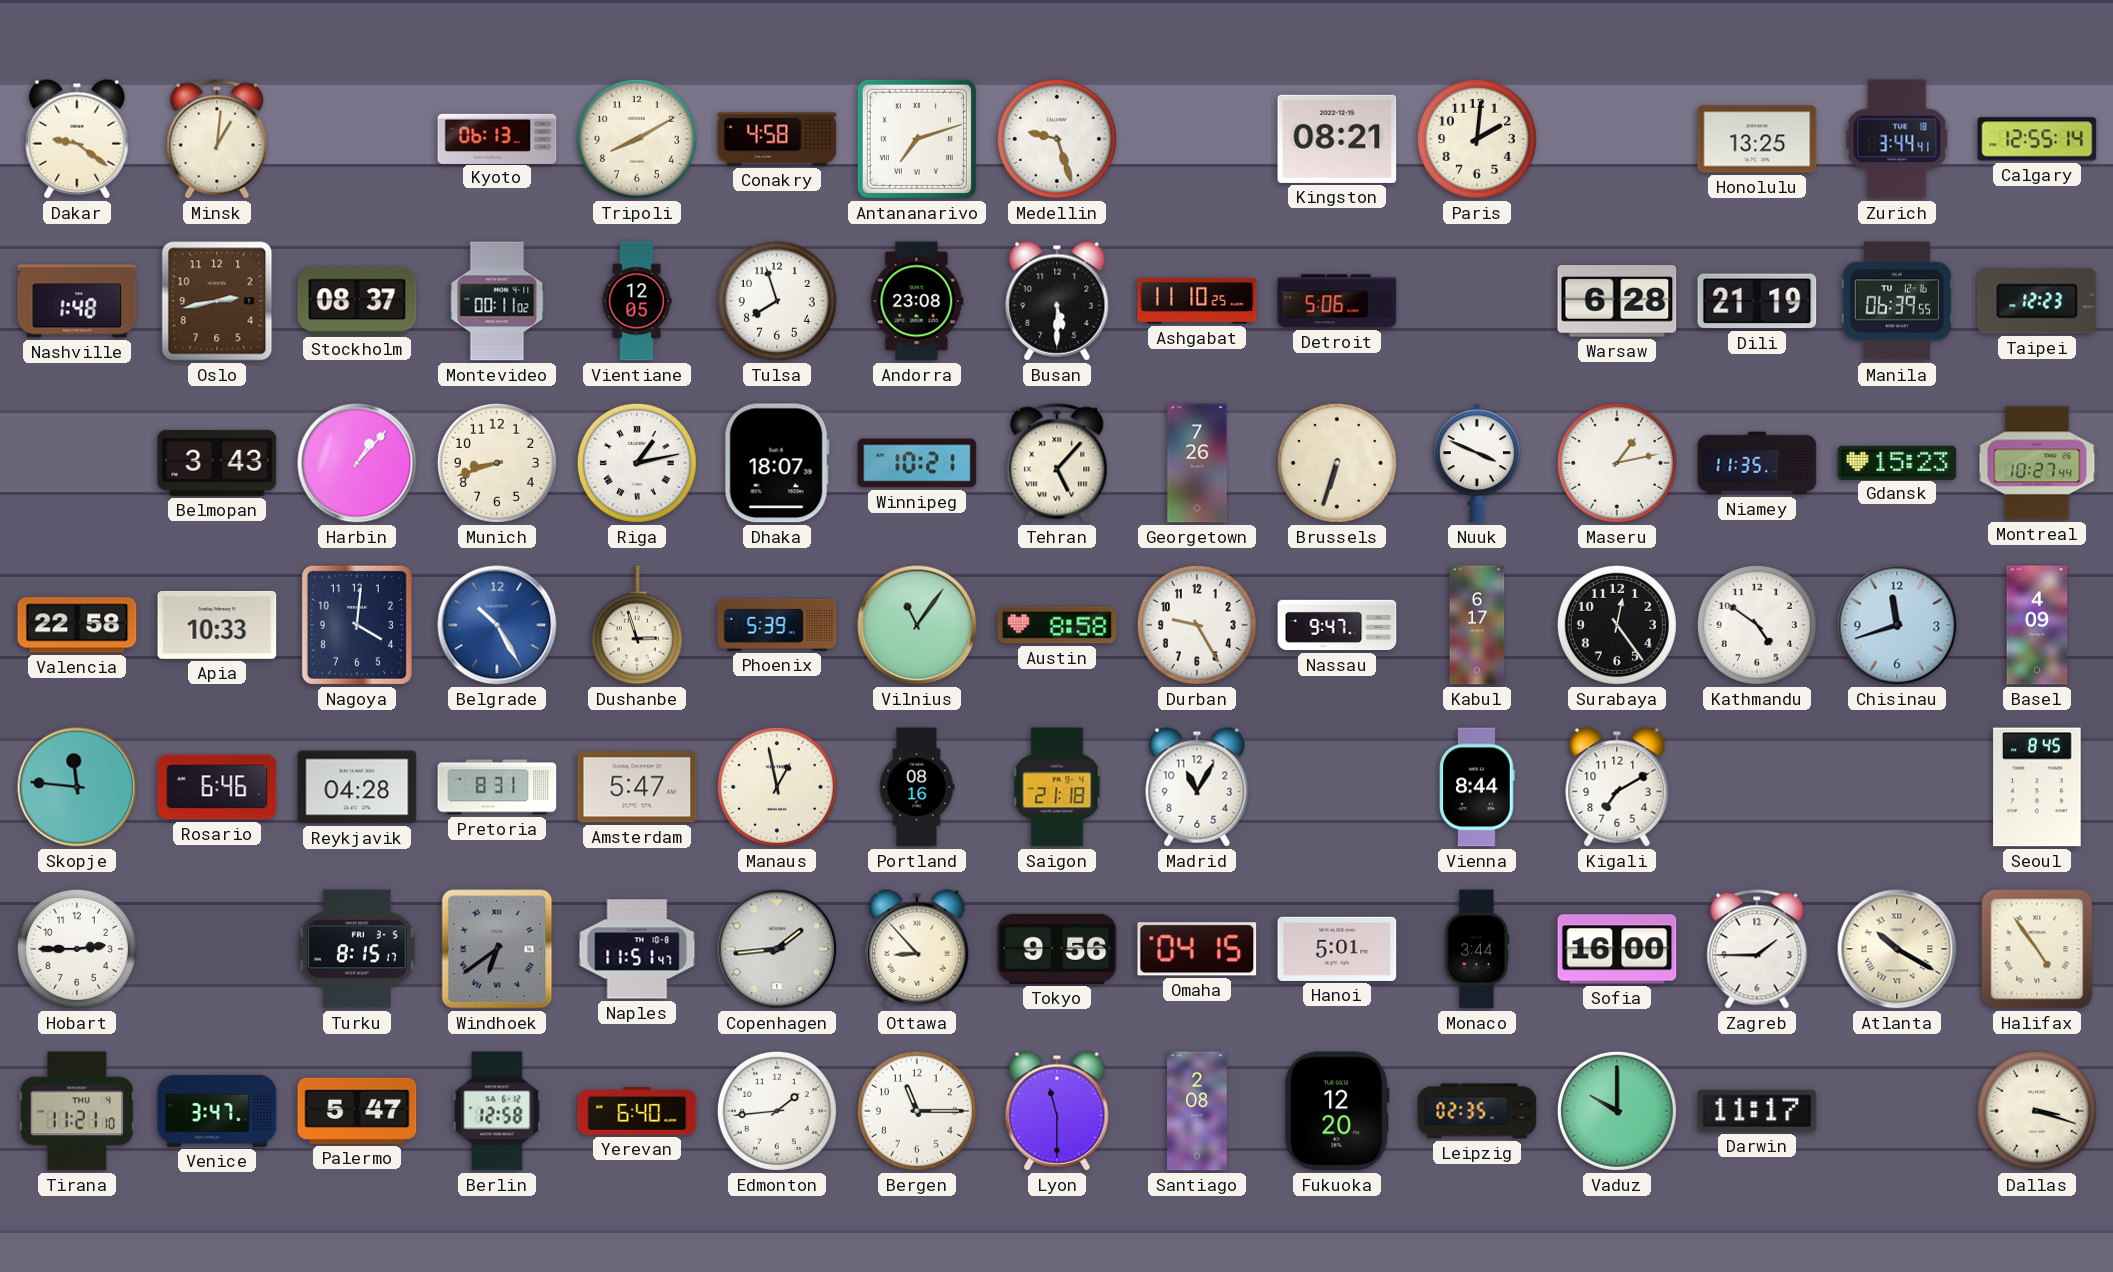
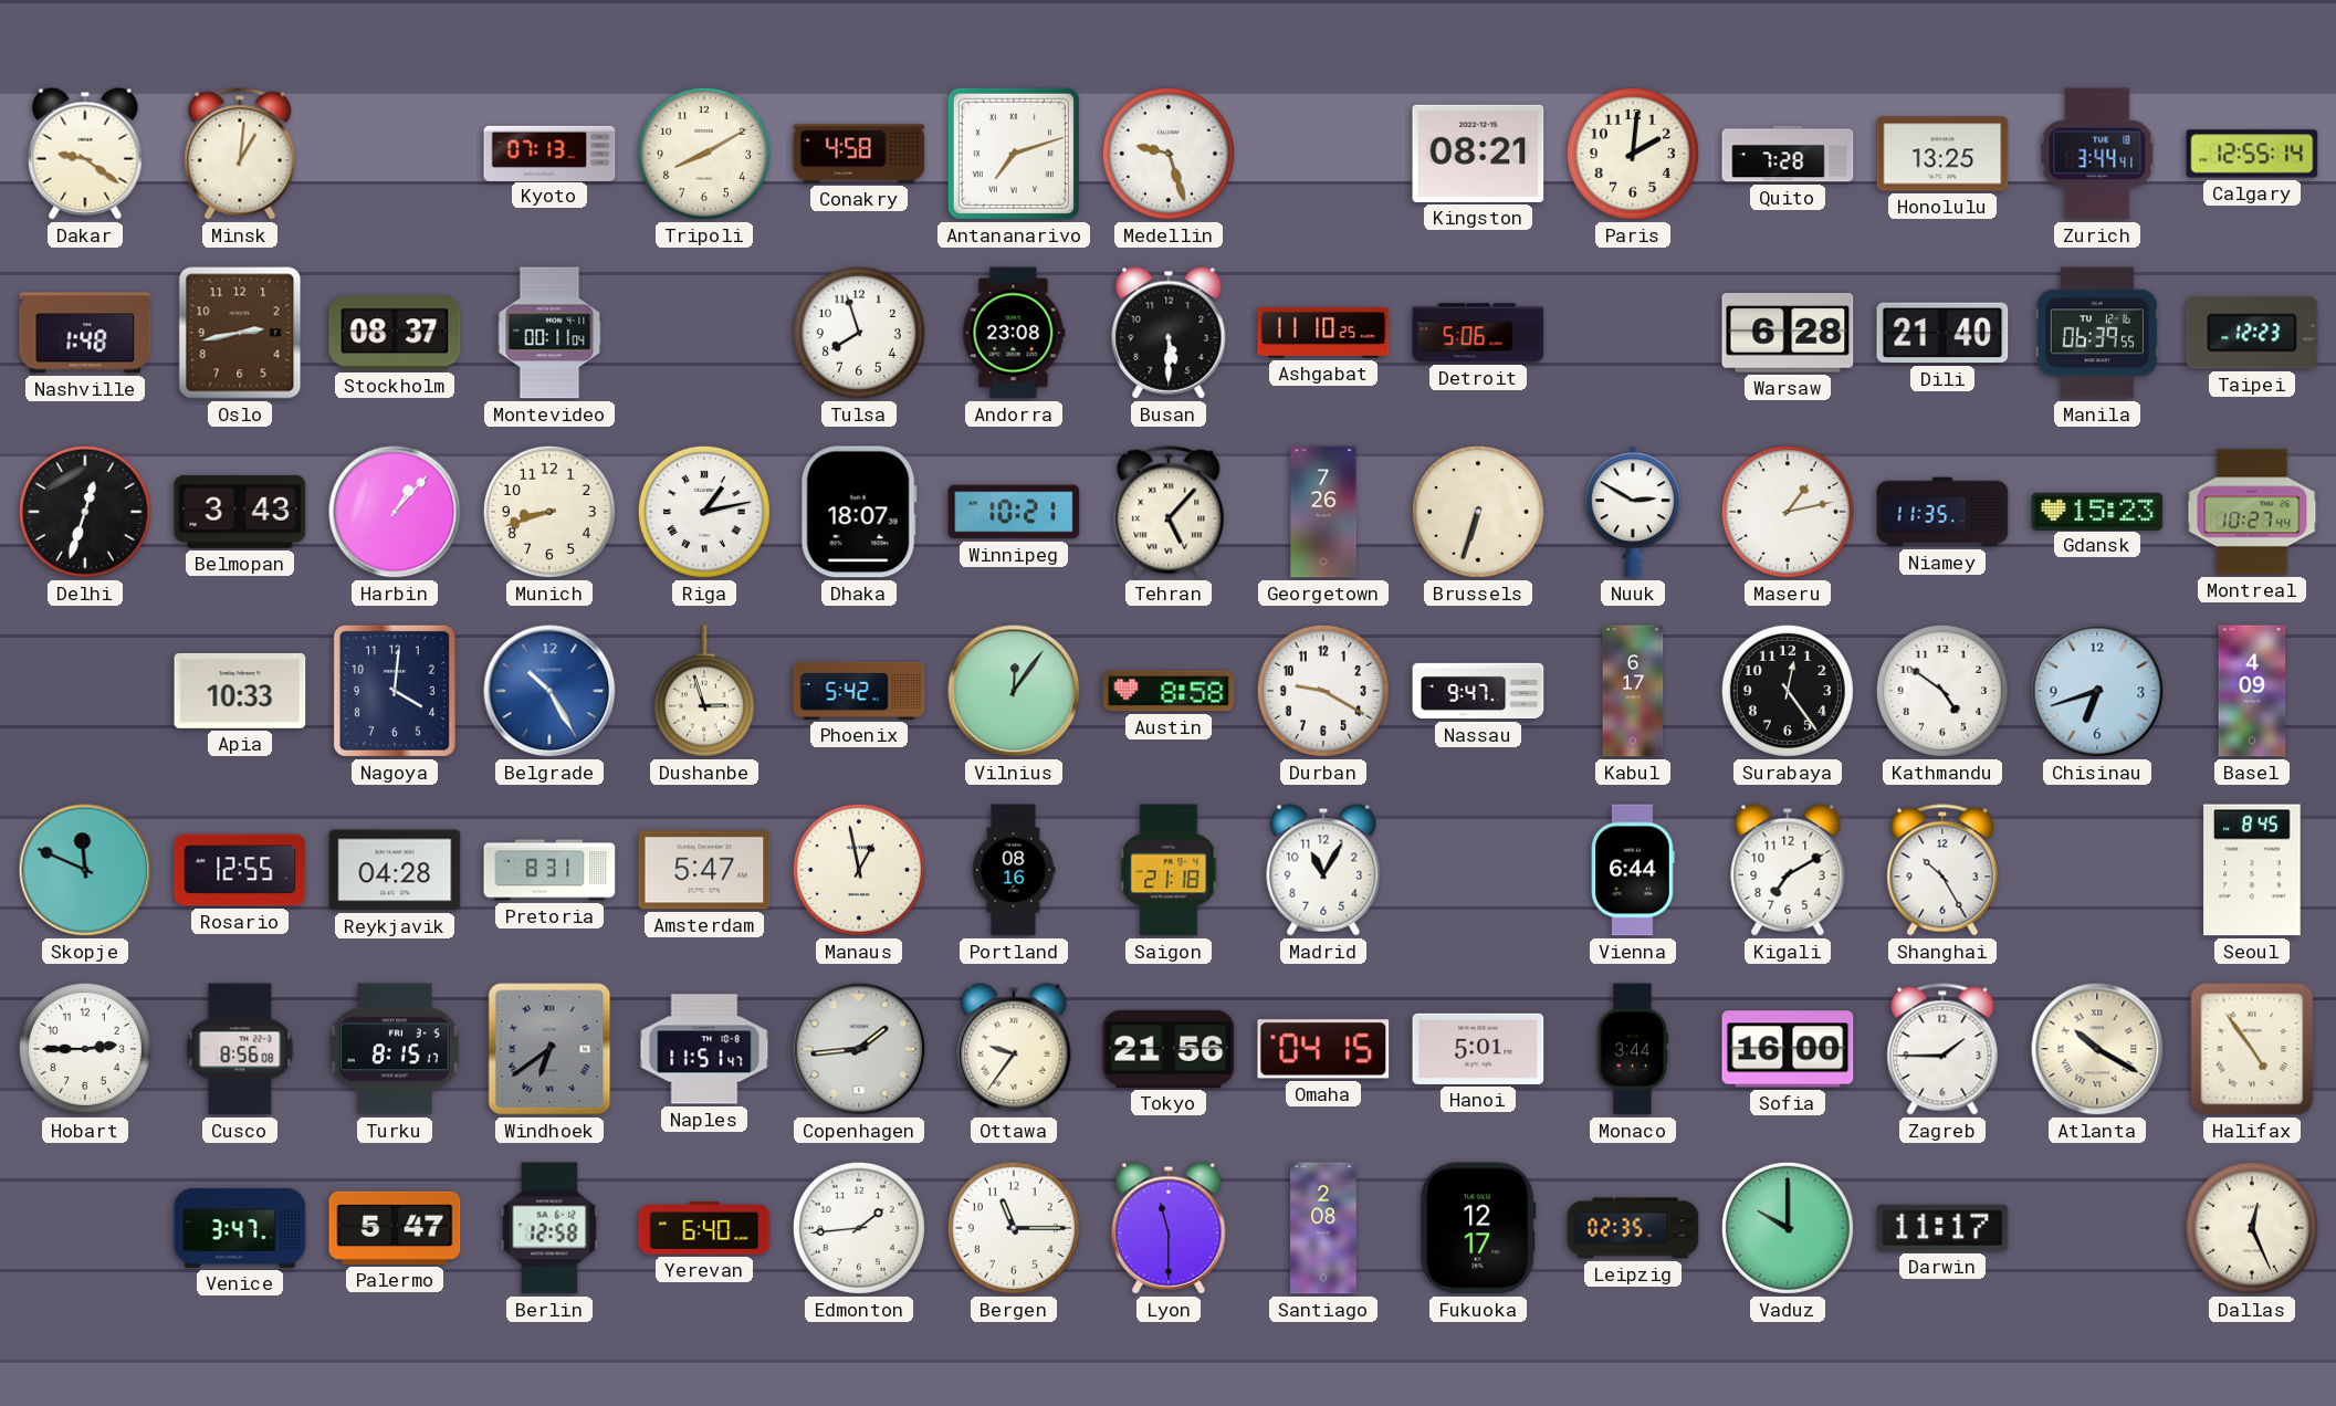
Kyoto: 06:13 -> 07:13 (549, 153)
Quito: none -> 7:28 (1788, 154)
Montevideo: 00:11:02 -> 00:11:04 (549, 333)
Vientiane: 12:05 -> none (637, 301)
Dili: 21:19 -> 21:40 (1942, 333)
Delhi: none -> 12:33 (85, 512)
Nuuk: 3:49 -> 2:50 (1633, 512)
Valencia: 22:58 -> none (77, 625)
Phoenix: 5:39 -> 5:42 (859, 691)
Vilnius: 11:06 -> 12:06 (1014, 691)
Durban: 9:25 -> 9:20 (1323, 691)
Chisinau: 11:42 -> 6:42 (2097, 691)
Skopje: 11:46 -> 11:49 (85, 870)
Rosario: 6:46 -> 12:55 (240, 870)
Vienna: 8:44 -> 6:44 (1633, 870)
Shanghai: none -> 10:25 (1942, 870)
Cusco: none -> 8:56 (240, 1049)
Ottawa: 8:53 -> 9:36 (1014, 1049)
Tokyo: 9:56 -> 21:56 (1169, 1049)
Tirana: 11:21 -> none (77, 1111)
Fukuoka: 12:20 -> 12:17 (1478, 1228)
Dallas: 3:18 -> 12:26 (2252, 1228)
